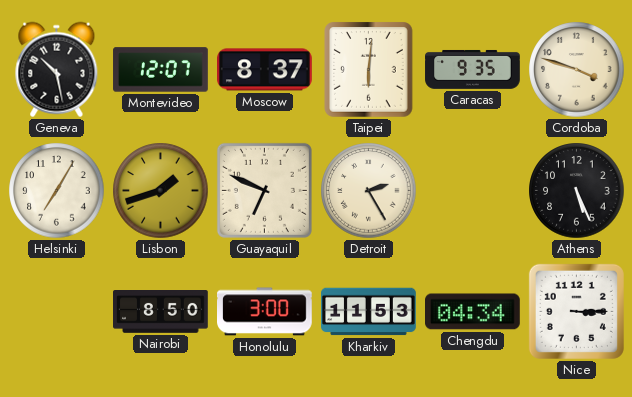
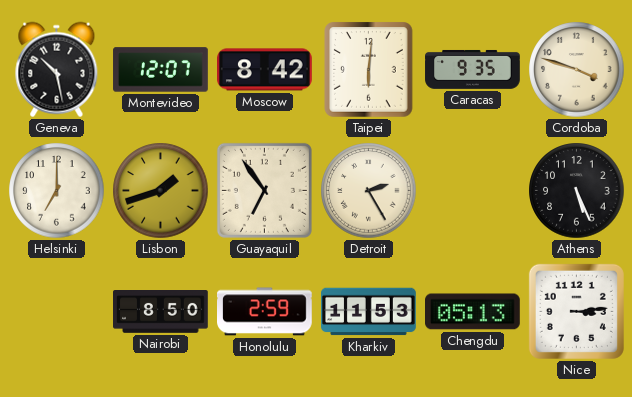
Moscow: 8:37 -> 8:42 (265, 70)
Helsinki: 7:05 -> 7:00 (57, 191)
Guayaquil: 6:49 -> 6:54 (264, 190)
Honolulu: 3:00 -> 2:59 (265, 312)
Chengdu: 04:34 -> 05:13 (473, 312)
Nice: 3:15 -> 3:14 (576, 311)
